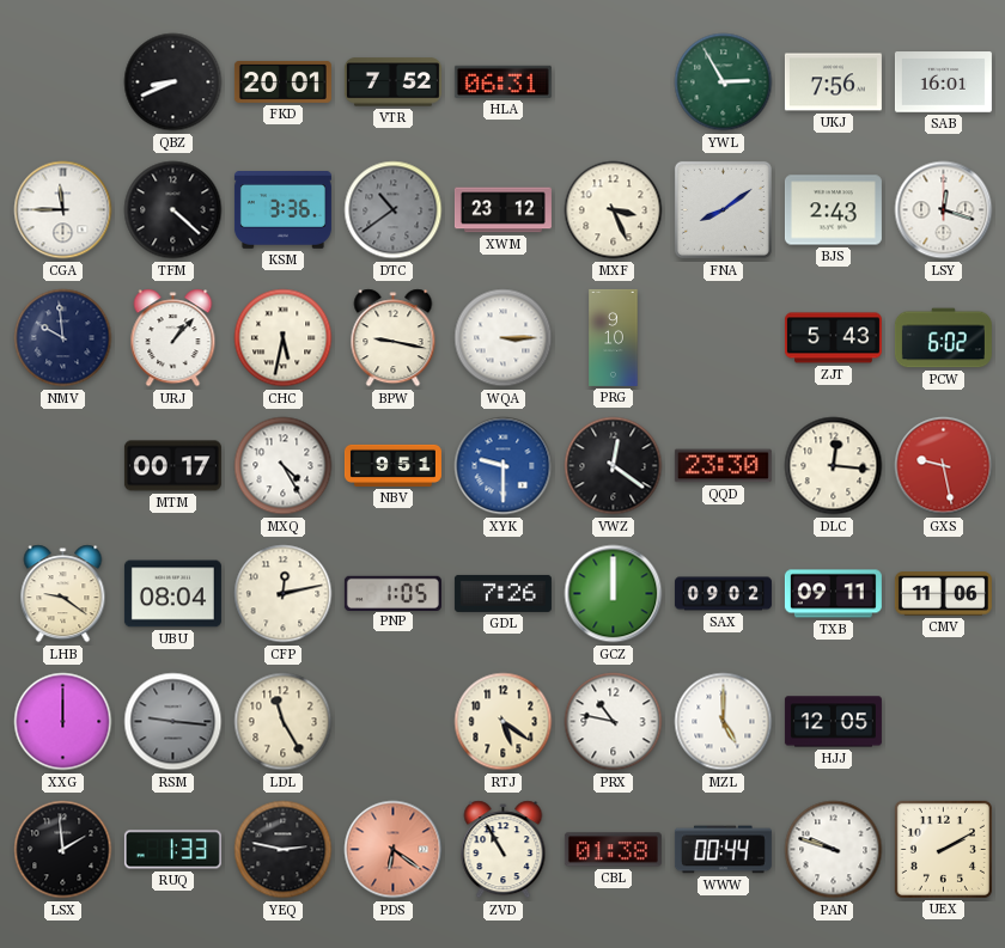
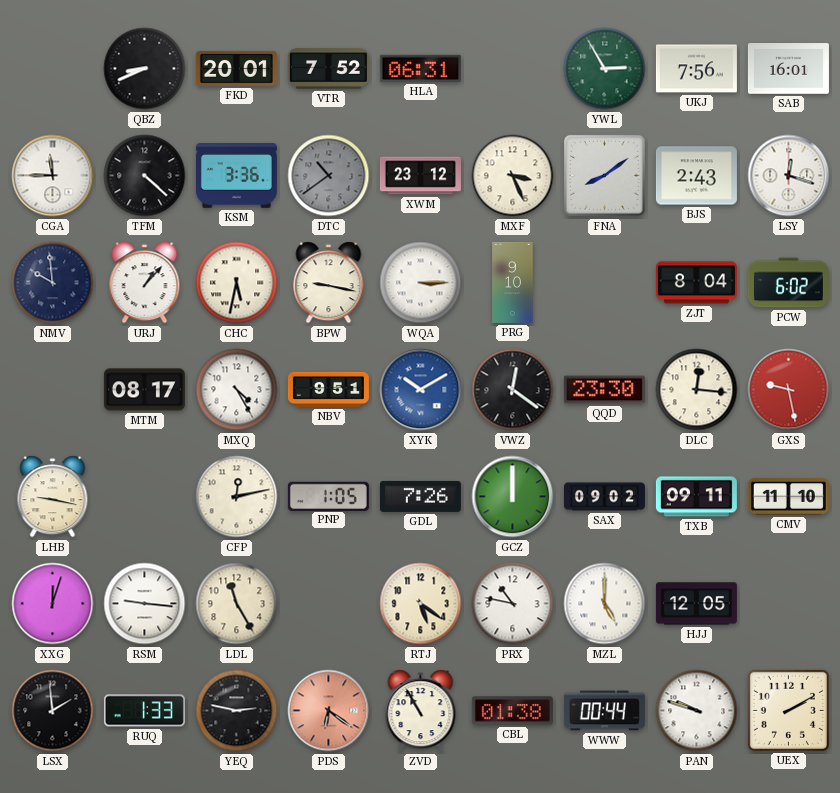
ZJT: 5:43 -> 8:04 (696, 283)
MTM: 00:17 -> 08:17 (144, 390)
XYK: 9:30 -> 10:10 (421, 390)
LHB: 9:21 -> 9:17 (53, 497)
UBU: 08:04 -> none (172, 594)
CMV: 11:06 -> 11:10 (788, 497)
XXG: 12:00 -> 12:03 (53, 604)
RSM dial: grey -> white (145, 604)
